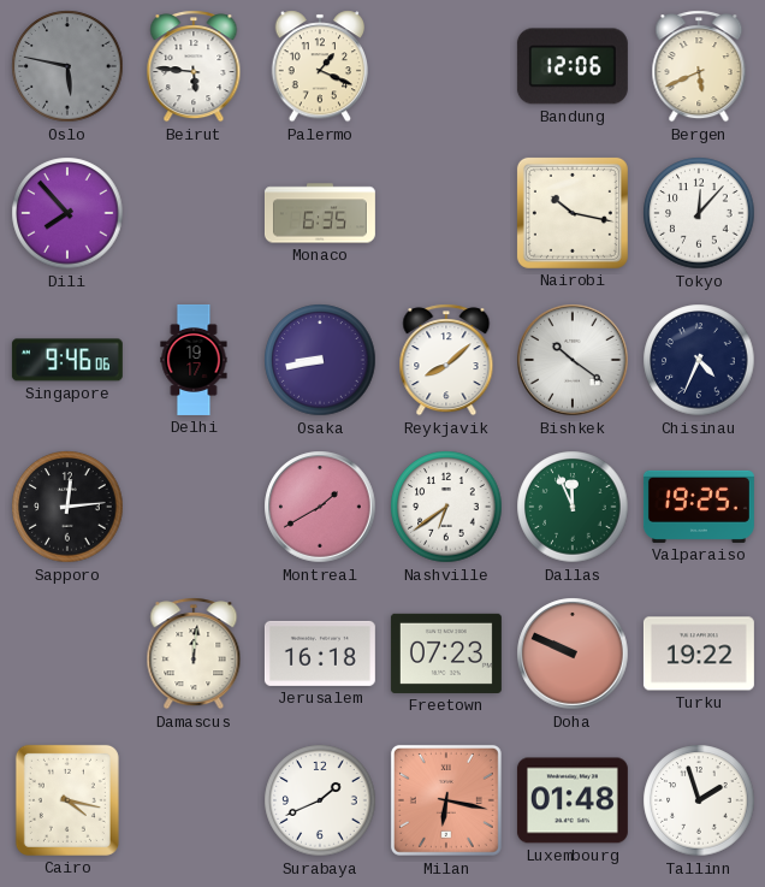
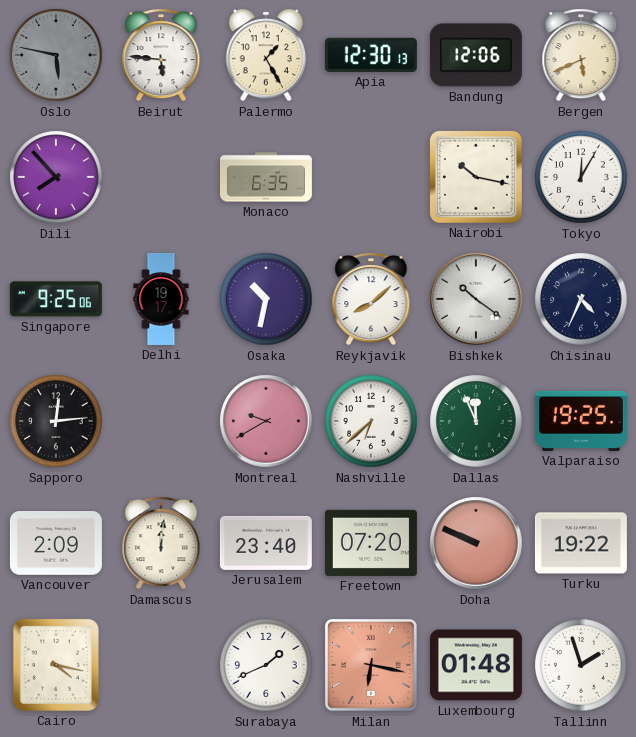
Palermo: 1:19 -> 1:25 (265, 55)
Apia: none -> 12:30 (371, 55)
Tokyo: 12:07 -> 12:05 (581, 177)
Singapore: 9:46 -> 9:25 (56, 299)
Osaka: 8:43 -> 10:32 (266, 299)
Montreal: 1:40 -> 9:40 (266, 421)
Nashville: 6:39 -> 6:38 (371, 421)
Vancouver: none -> 2:09 (56, 543)
Jerusalem: 16:18 -> 23:40 (266, 543)
Freetown: 07:23 -> 07:20 (371, 543)
